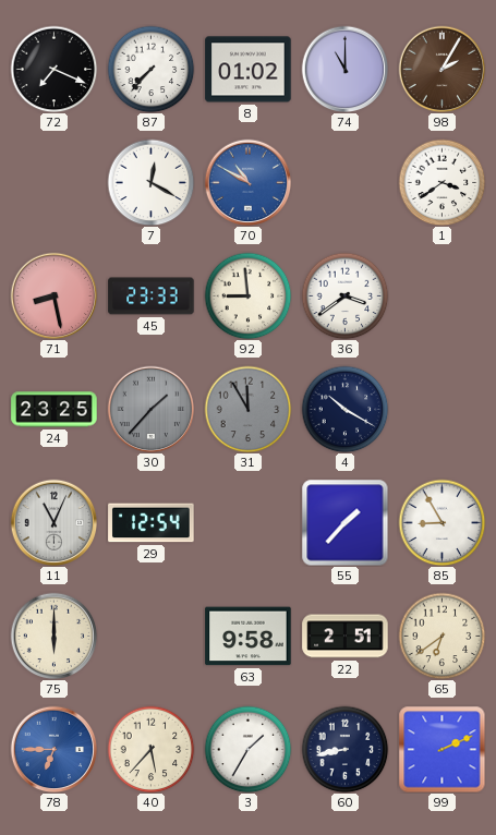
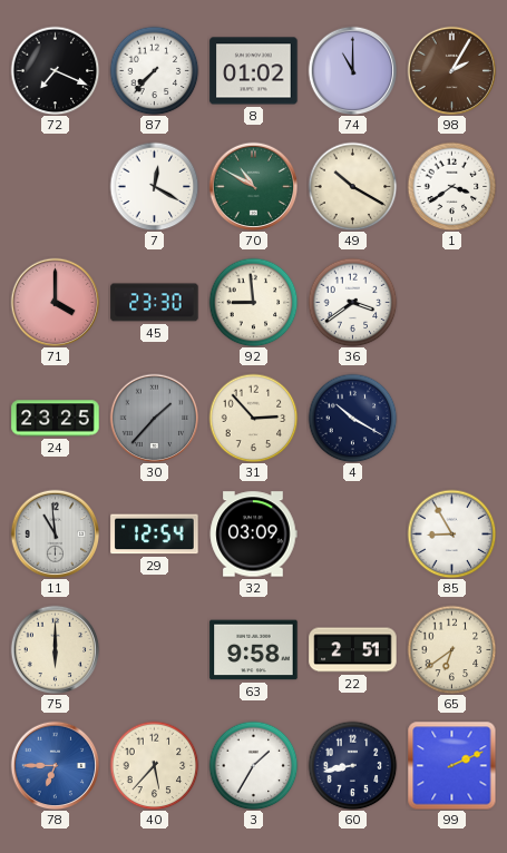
70 dial: blue -> green (253, 186)
49: none -> 10:20 (352, 186)
71: 8:28 -> 4:00 (55, 302)
45: 23:33 -> 23:30 (155, 303)
31: 11:55 -> 2:53 (253, 418)
31 dial: grey -> cream (253, 418)
11: 11:04 -> 10:59 (55, 533)
32: none -> 03:09 (253, 535)
55: 1:37 -> none (344, 522)
